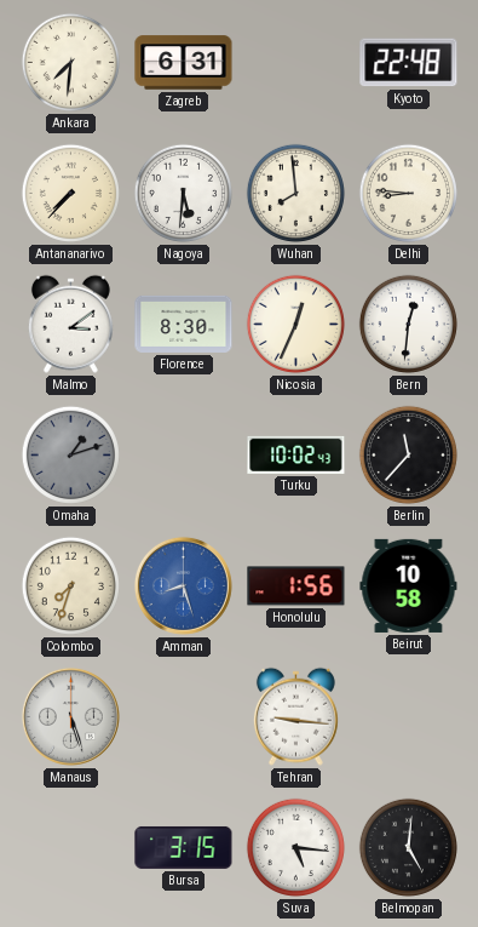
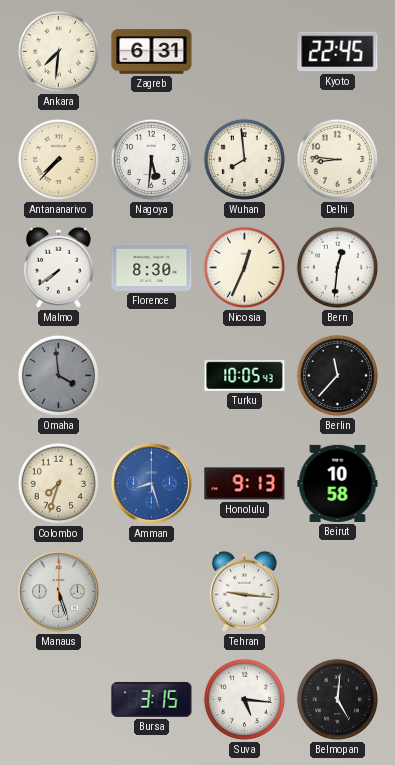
Kyoto: 22:48 -> 22:45 (338, 52)
Malmo: 3:09 -> 7:39 (58, 267)
Omaha: 1:12 -> 3:59 (58, 375)
Turku: 10:02 -> 10:05 (245, 375)
Honolulu: 1:56 -> 9:13 (245, 484)
